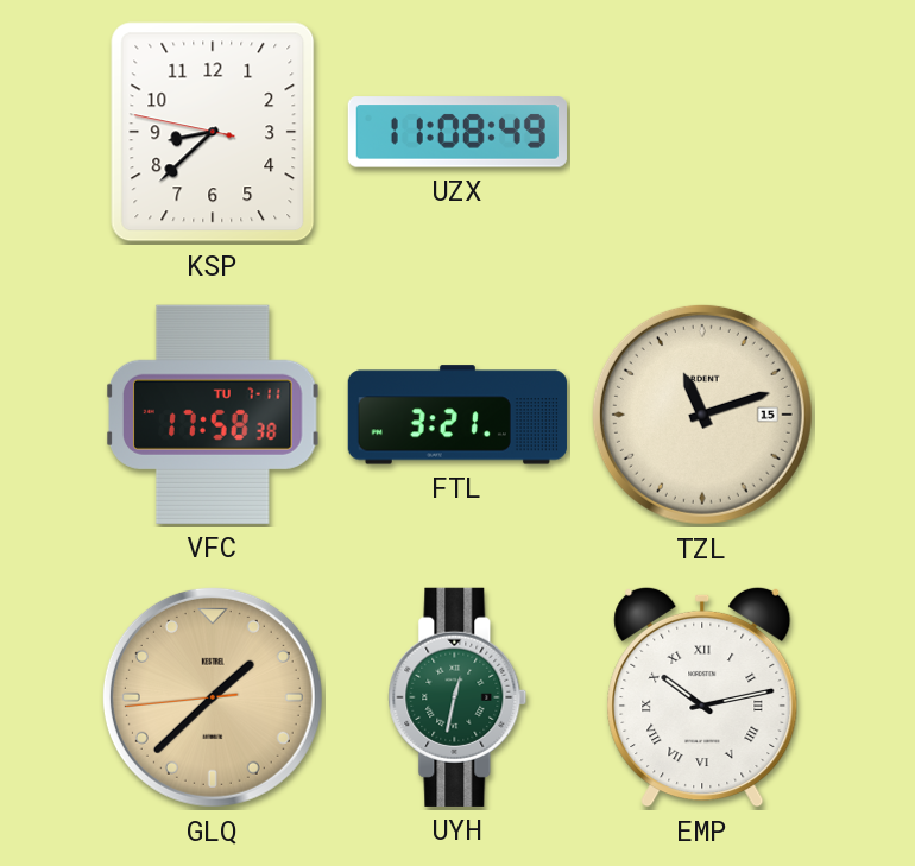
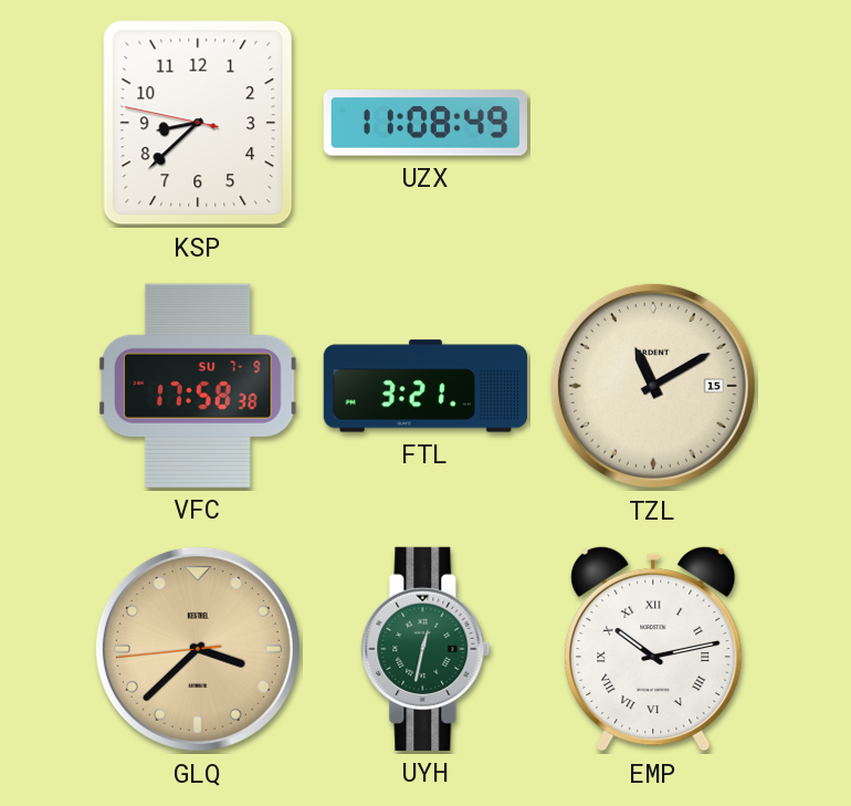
VFC date: TU 7-11 -> SU 7-9 (198, 386)
TZL: 11:12 -> 11:10 (653, 386)
GLQ: 1:37 -> 3:37 (198, 649)
